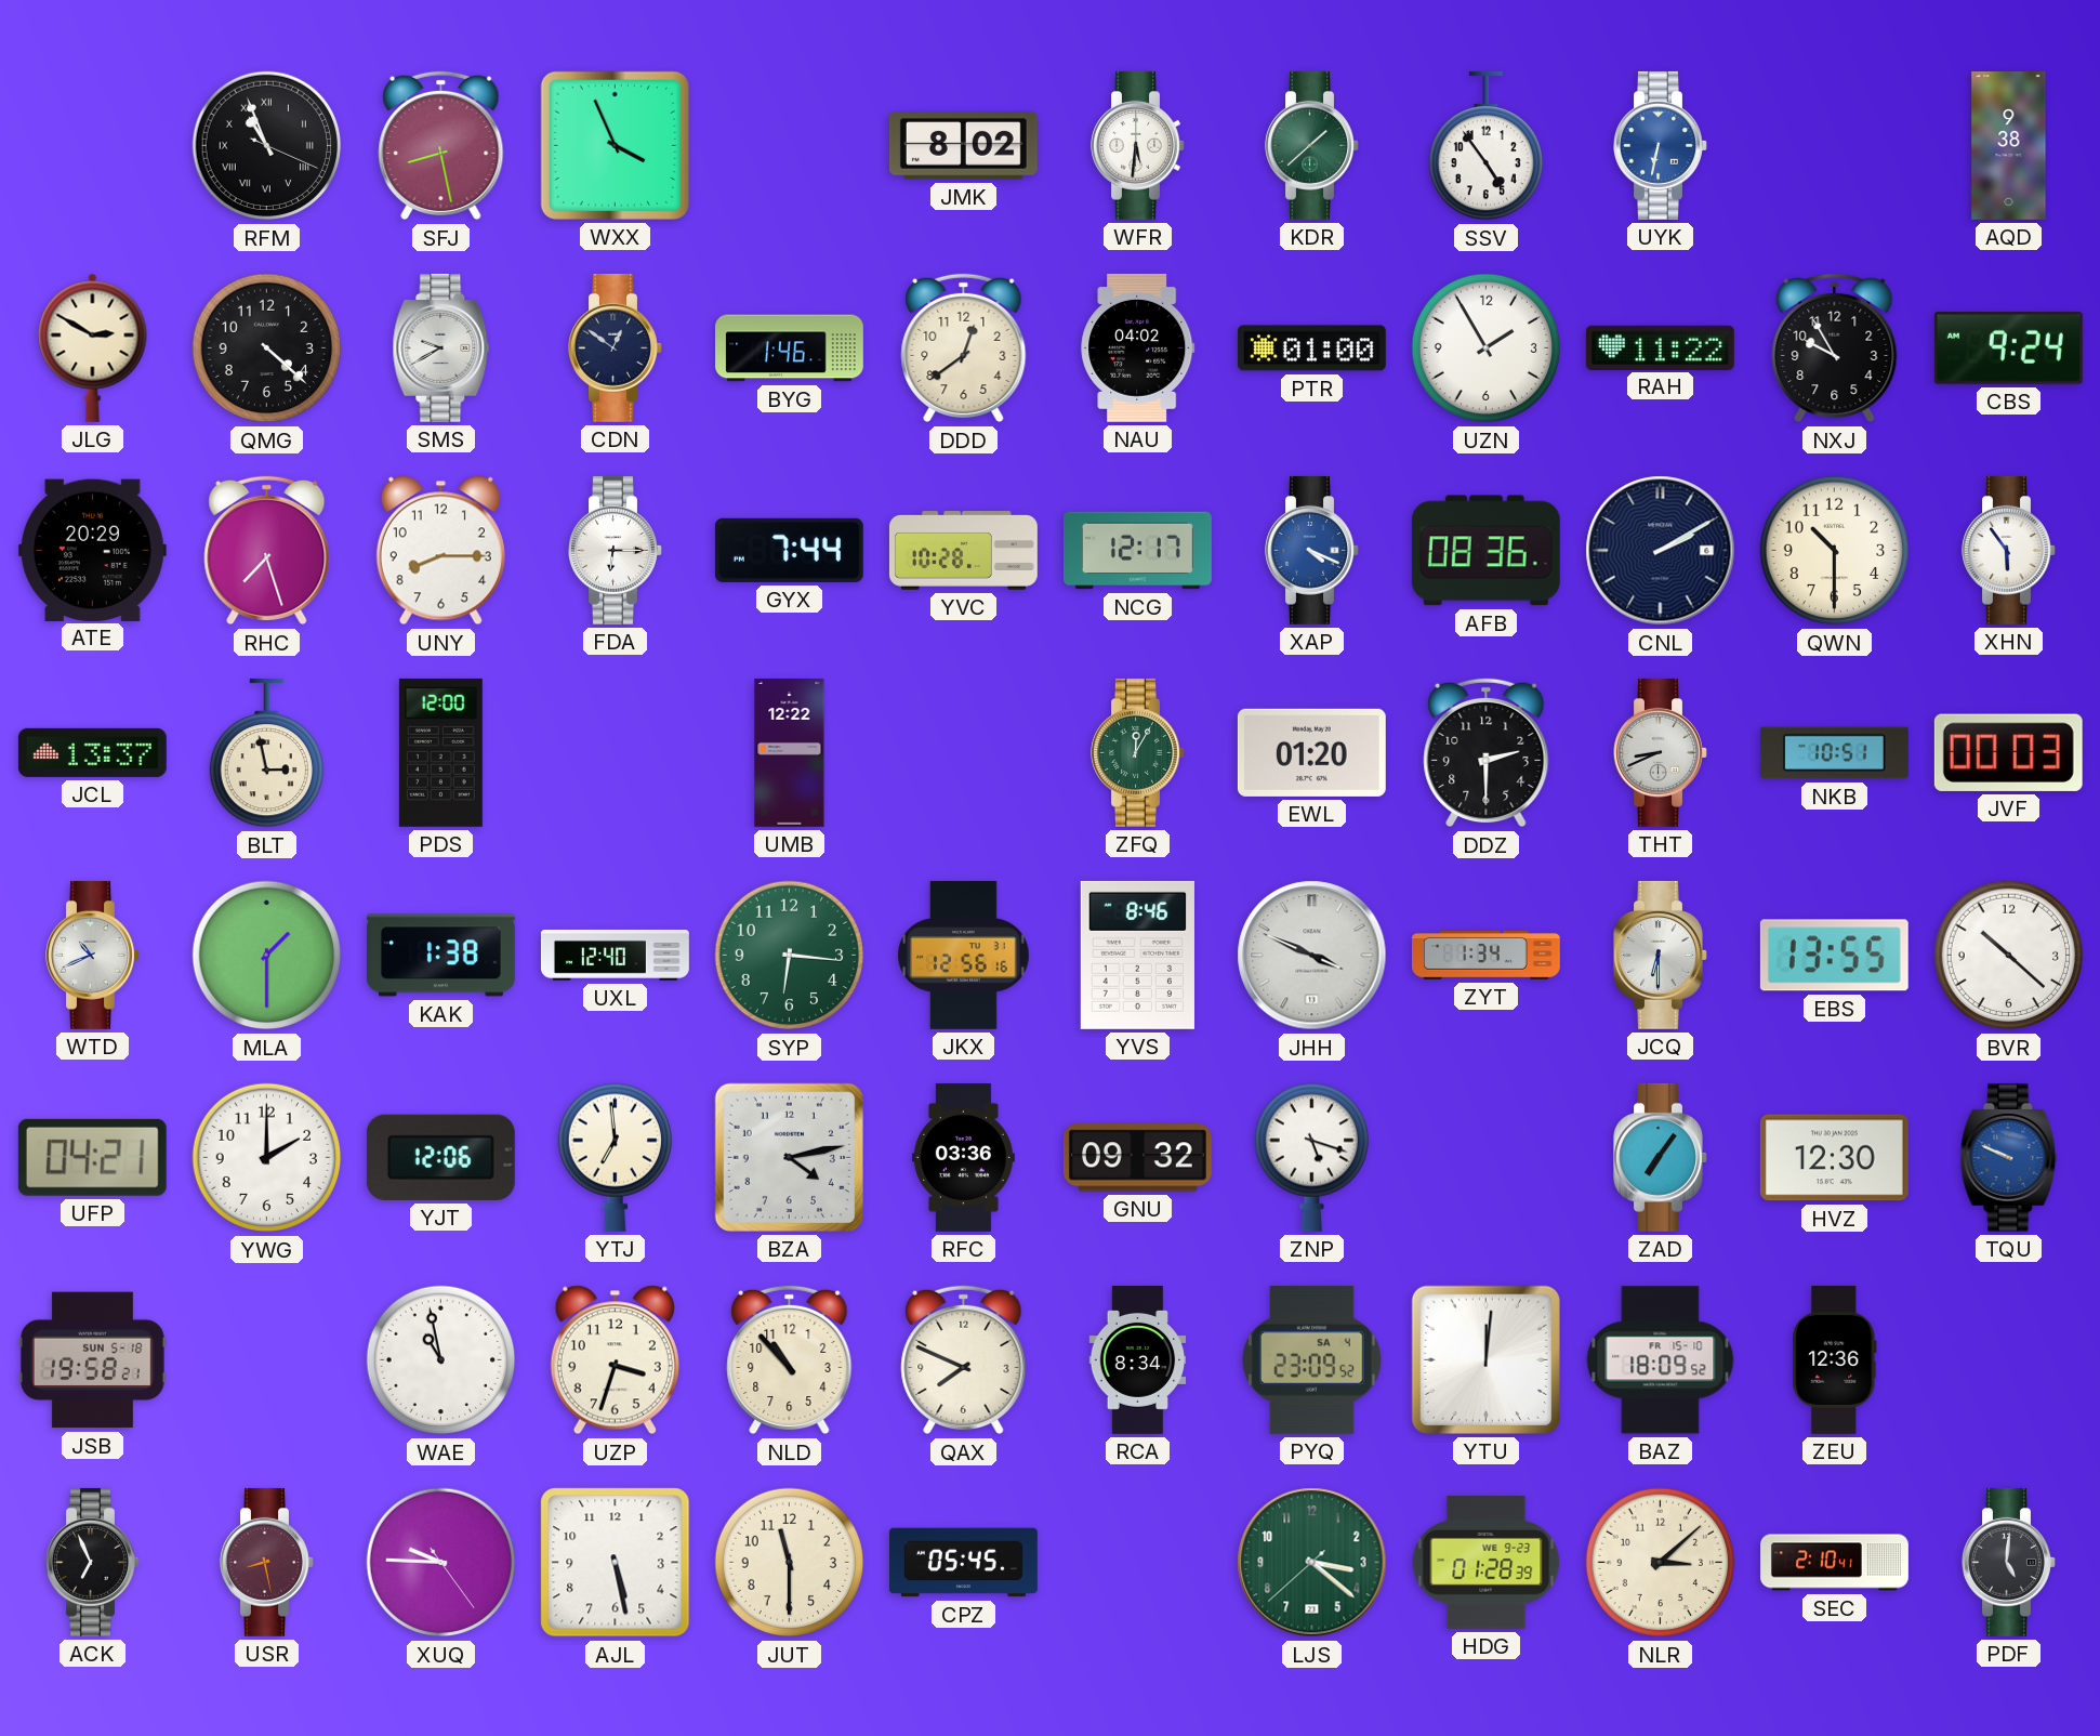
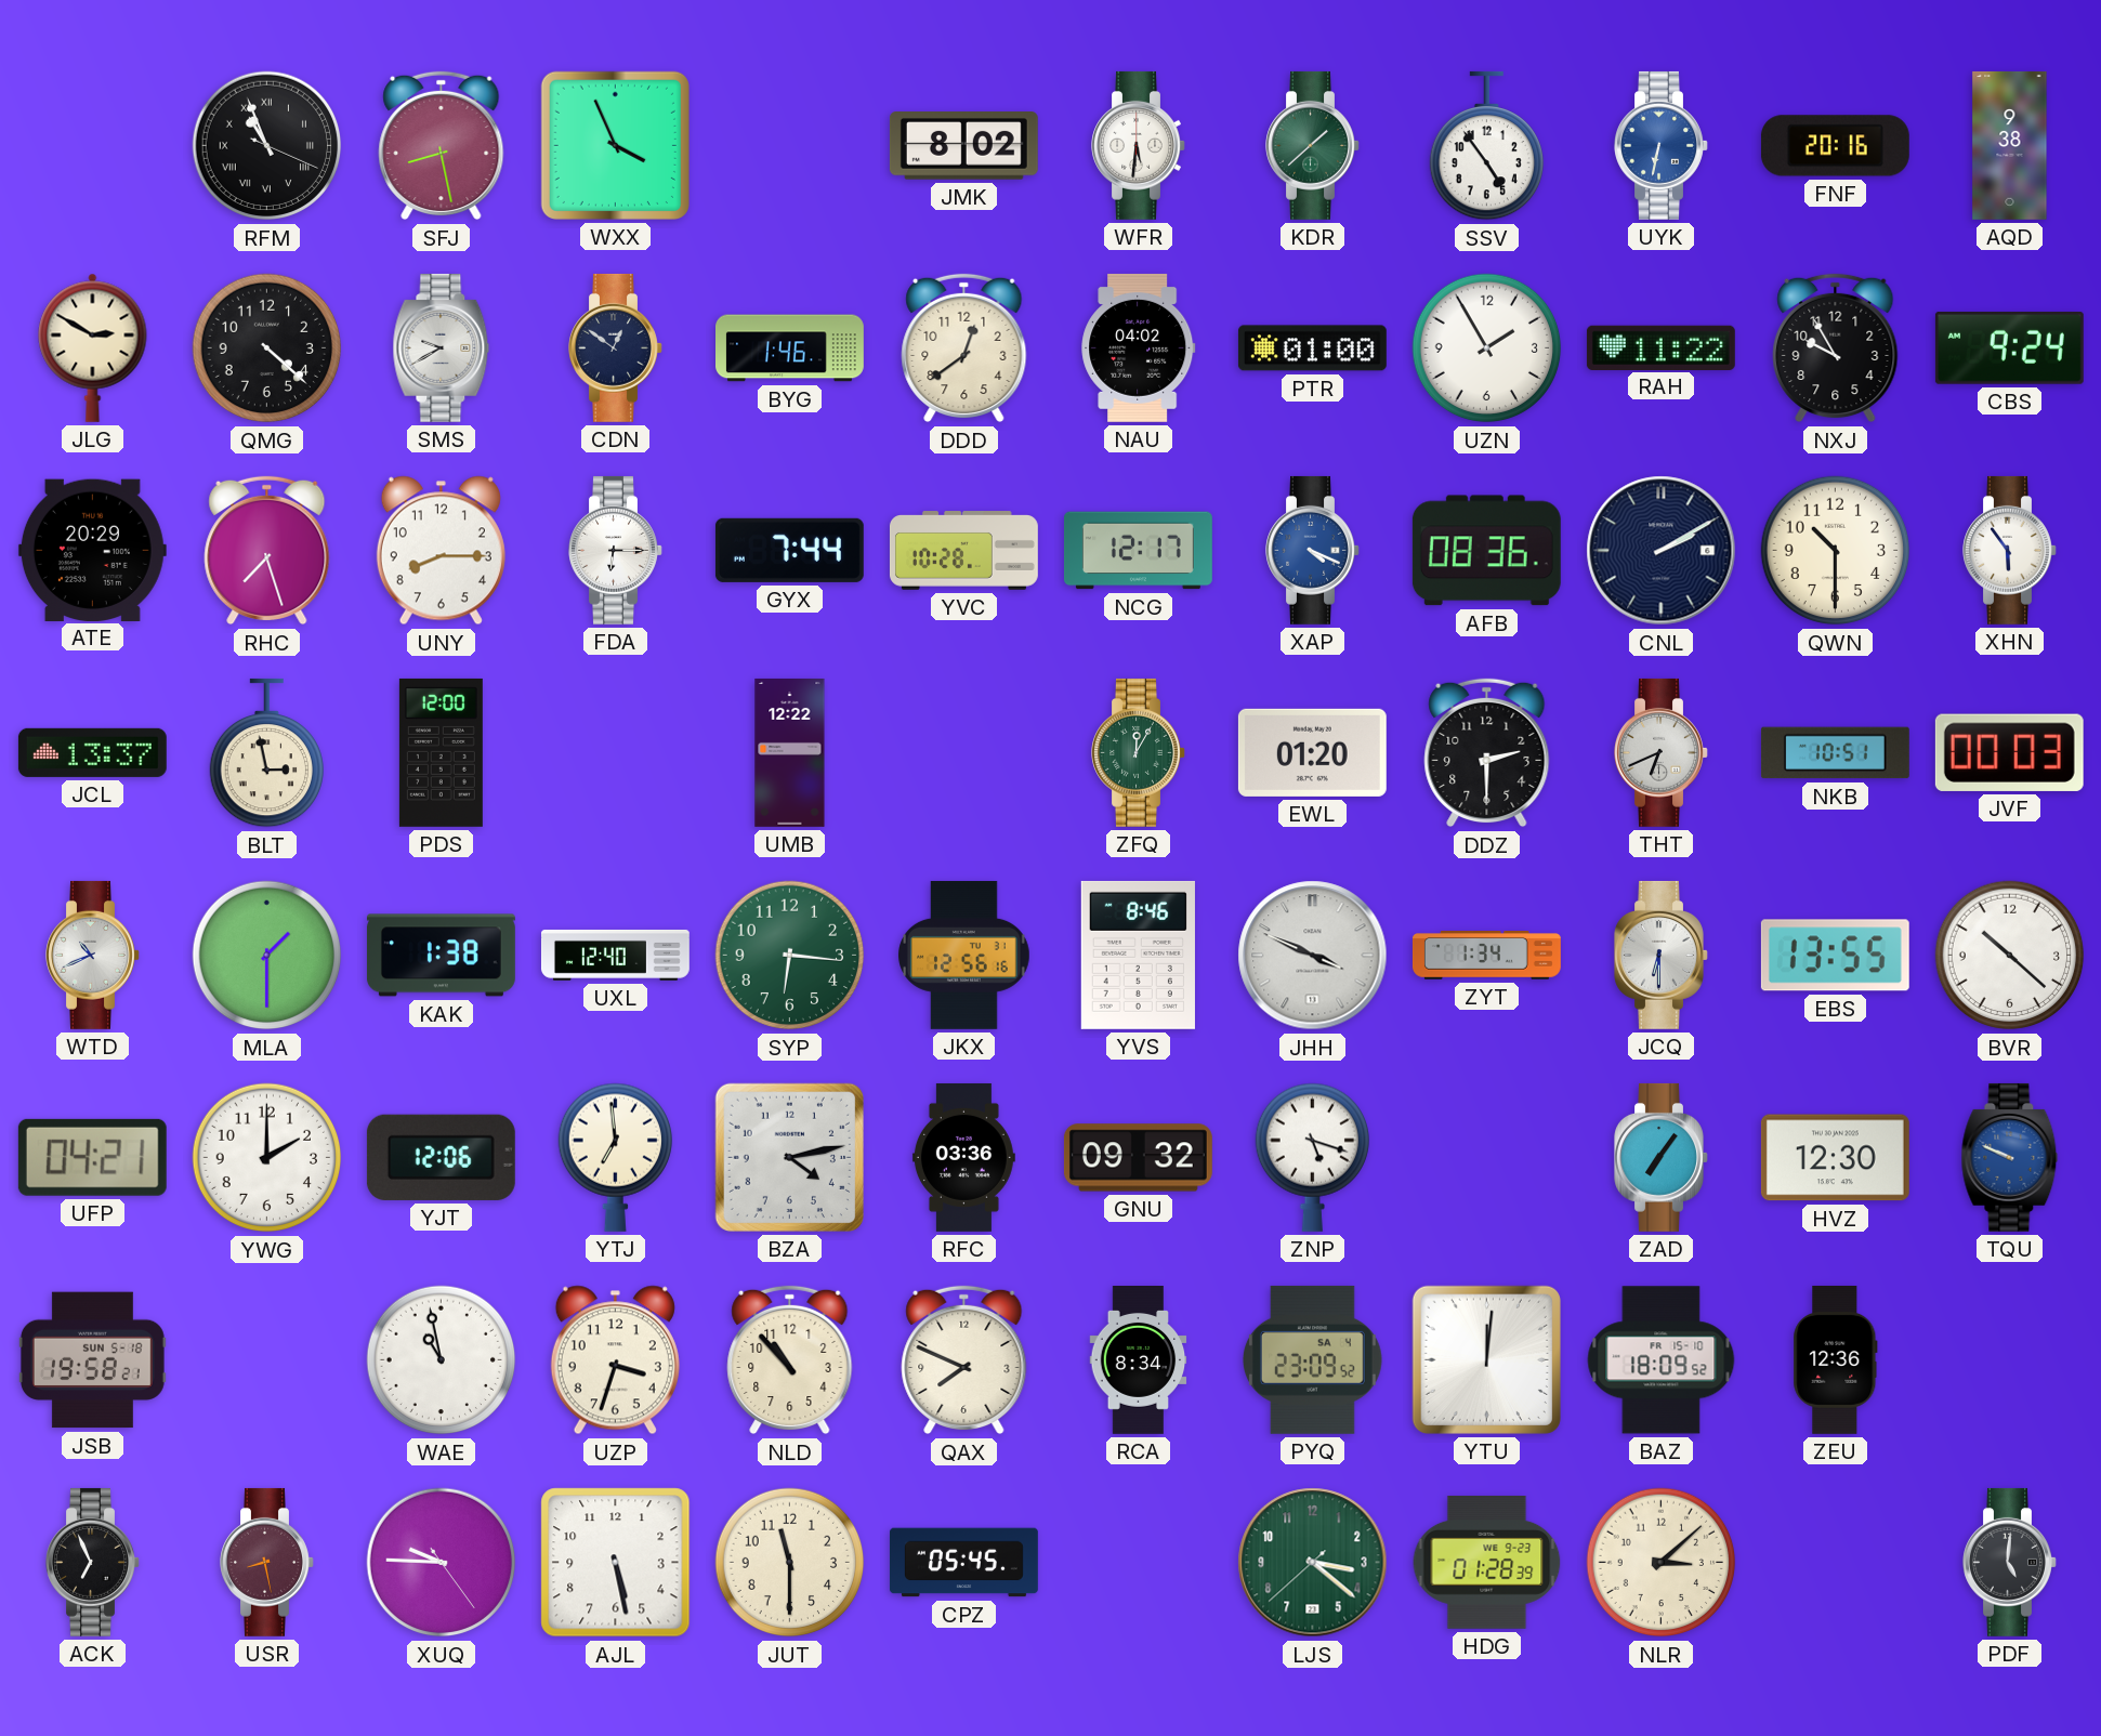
FNF: none -> 20:16 (1835, 146)
THT: 8:41 -> 6:41 (1662, 752)
SEC: 2:10 -> none (1835, 1563)
